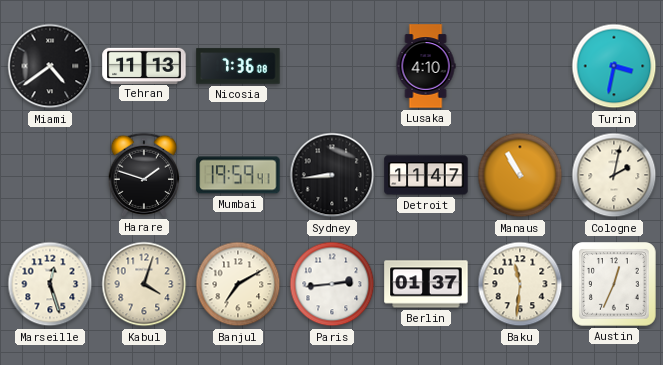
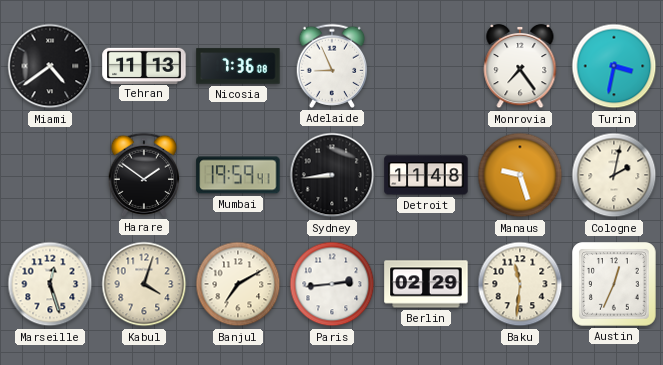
Adelaide: none -> 8:56 (332, 66)
Lusaka: 4:10 -> none (426, 66)
Monrovia: none -> 7:24 (520, 66)
Harare: 1:48 -> 1:51 (144, 175)
Detroit: 11:47 -> 11:48 (426, 175)
Manaus: 10:55 -> 9:27 (520, 175)
Berlin: 01:37 -> 02:29 (426, 284)
